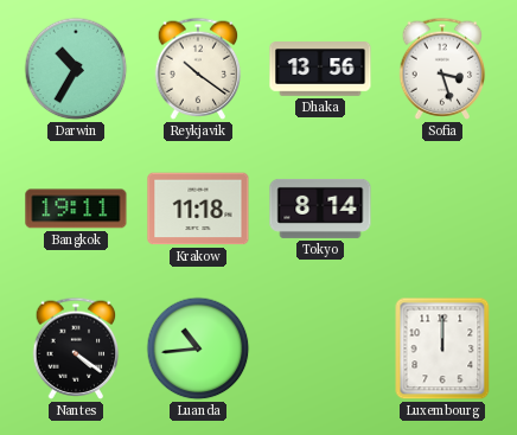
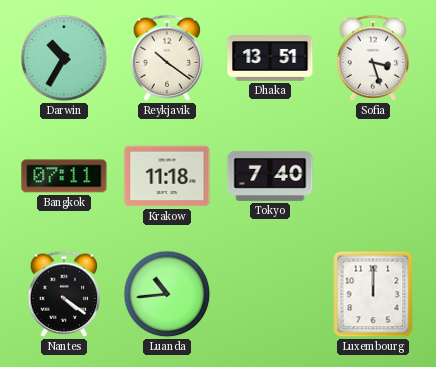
Dhaka: 13:56 -> 13:51 (270, 58)
Bangkok: 19:11 -> 07:11 (64, 176)
Tokyo: 8:14 -> 7:40 (270, 176)
